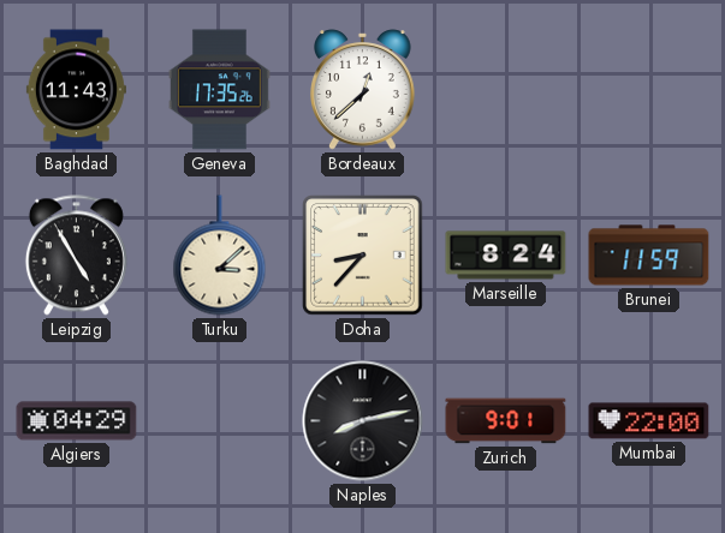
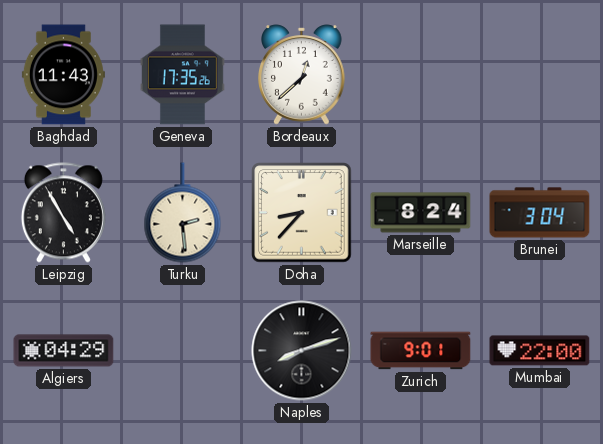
Turku: 3:08 -> 2:29 (183, 213)
Brunei: 11:59 -> 3:04 (540, 213)
Naples: 8:13 -> 8:12 (302, 351)
